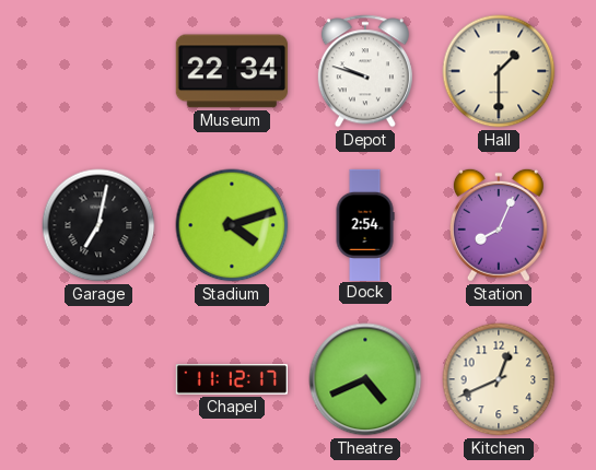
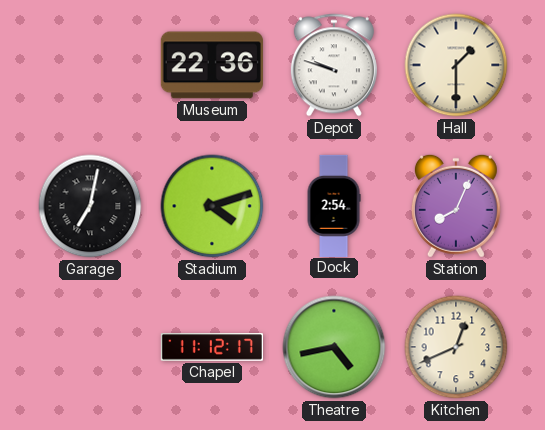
Museum: 22:34 -> 22:36 (212, 65)
Theatre: 4:41 -> 4:43 (334, 347)
